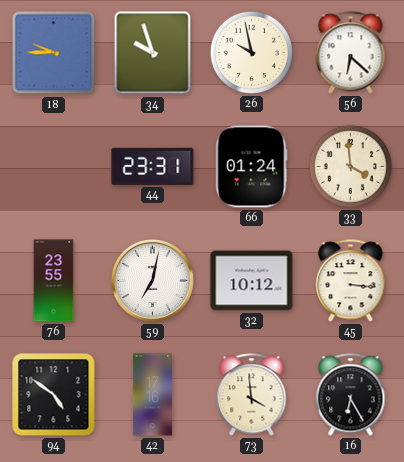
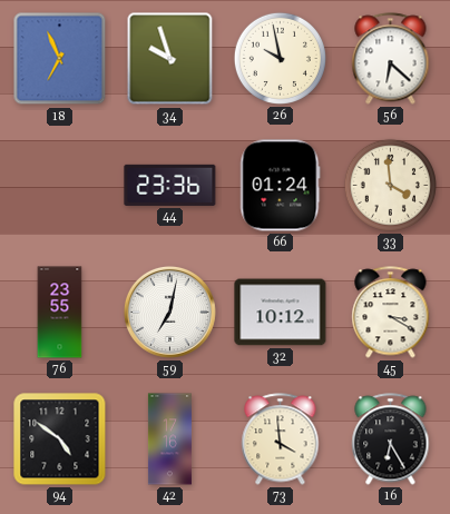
18: 9:45 -> 6:56 (60, 59)
44: 23:31 -> 23:36 (170, 185)
45: 3:16 -> 3:20 (391, 313)
